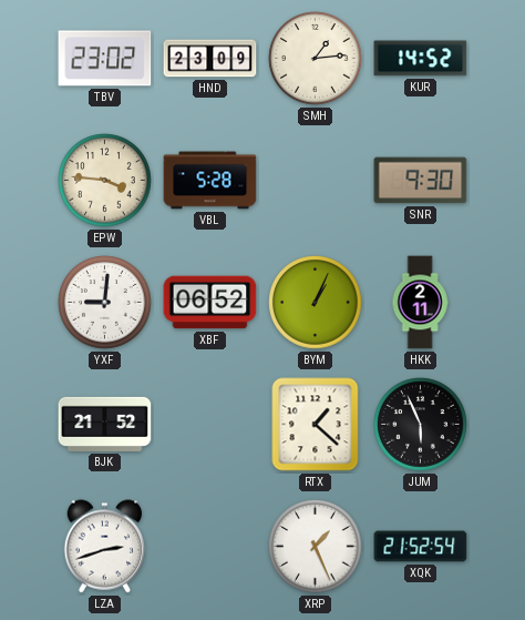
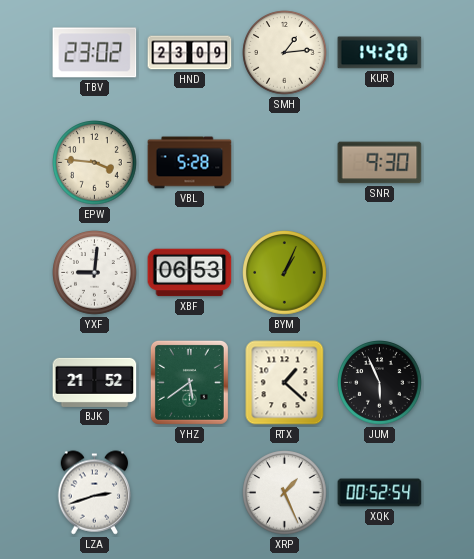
KUR: 14:52 -> 14:20 (380, 53)
XBF: 06:52 -> 06:53 (190, 273)
HKK: 2:11 -> none (420, 303)
YHZ: none -> 5:39 (189, 382)
XQK: 21:52 -> 00:52 (380, 493)
